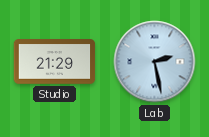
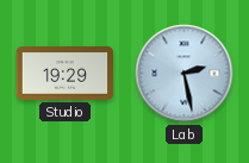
Studio: 21:29 -> 19:29 (66, 74)
